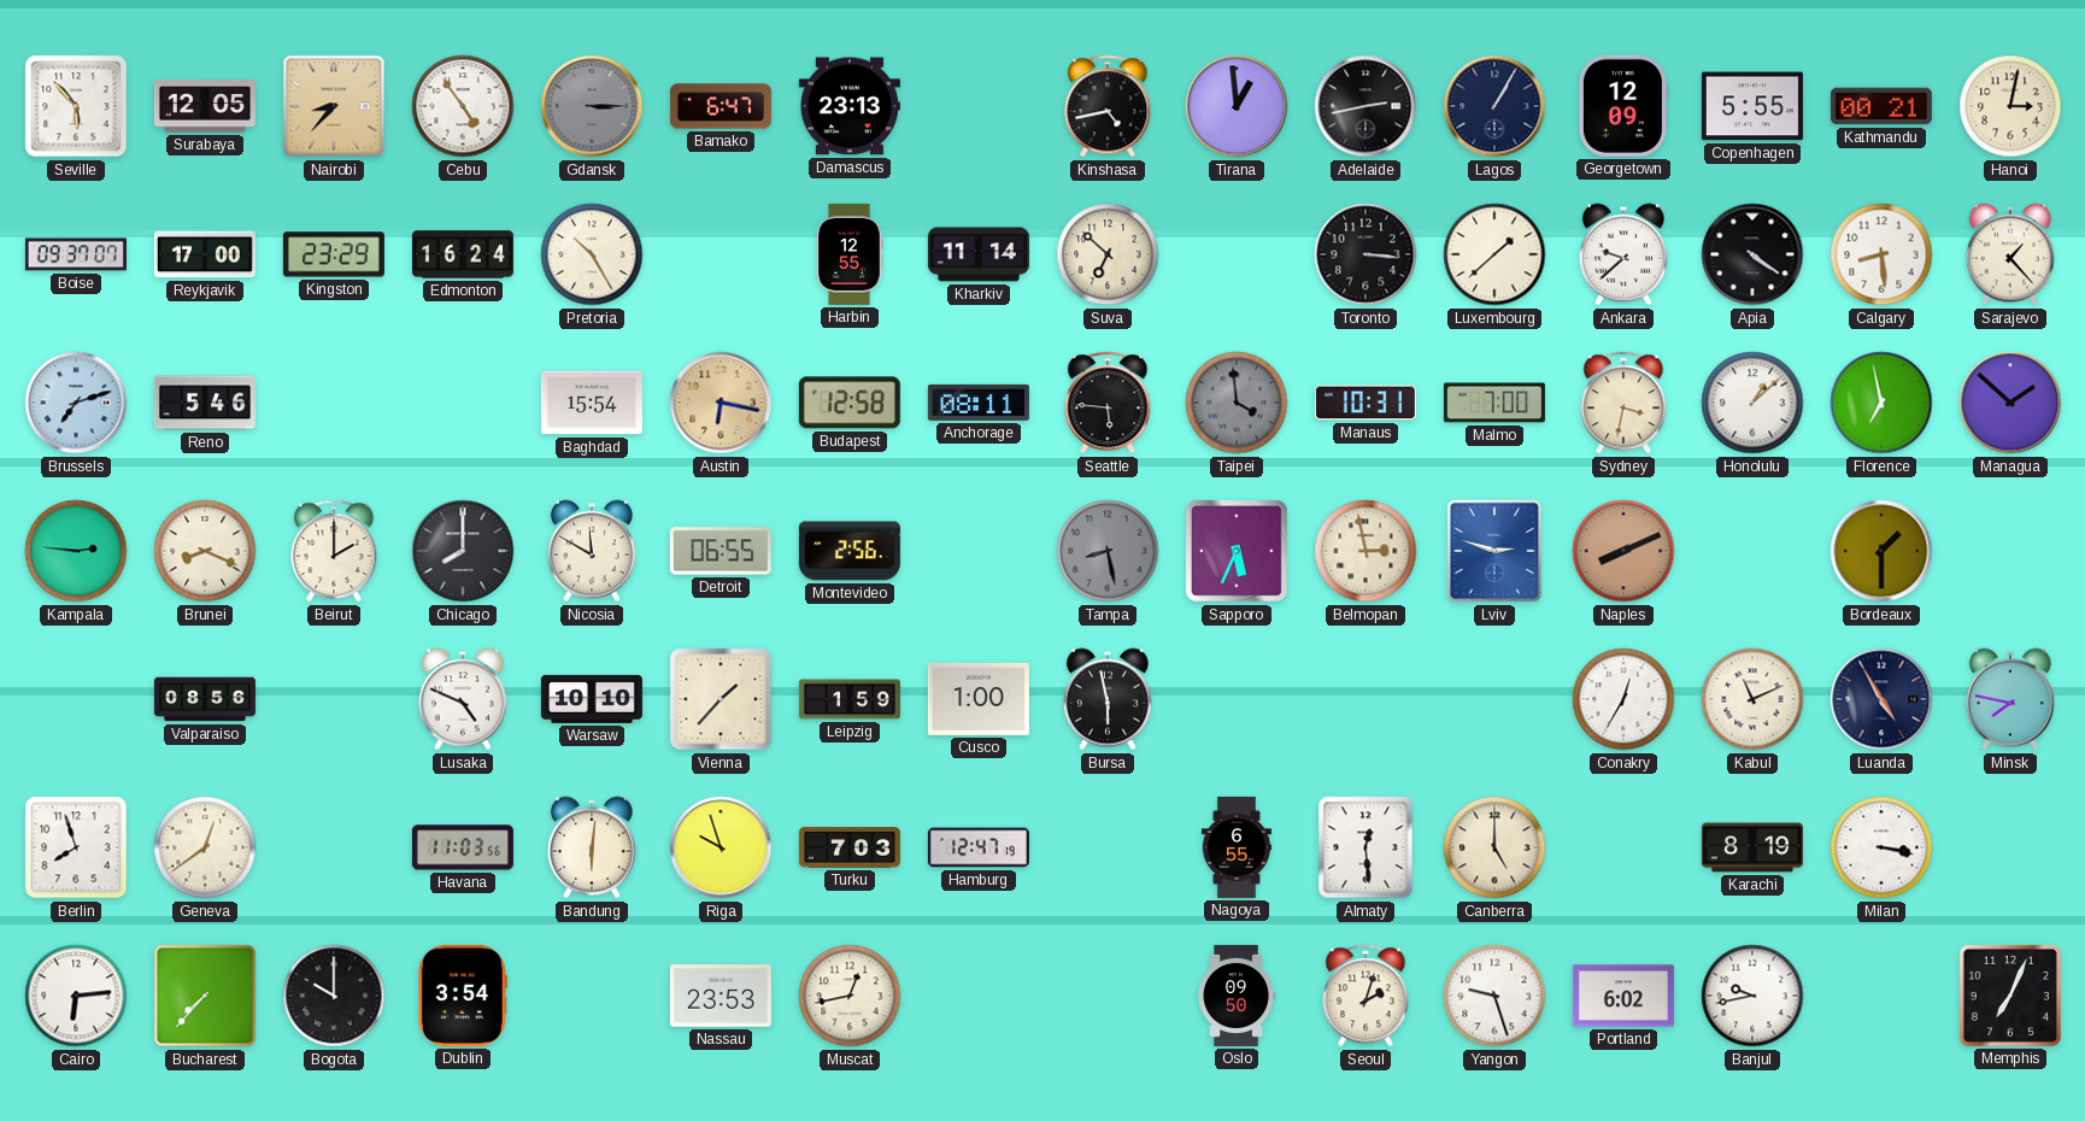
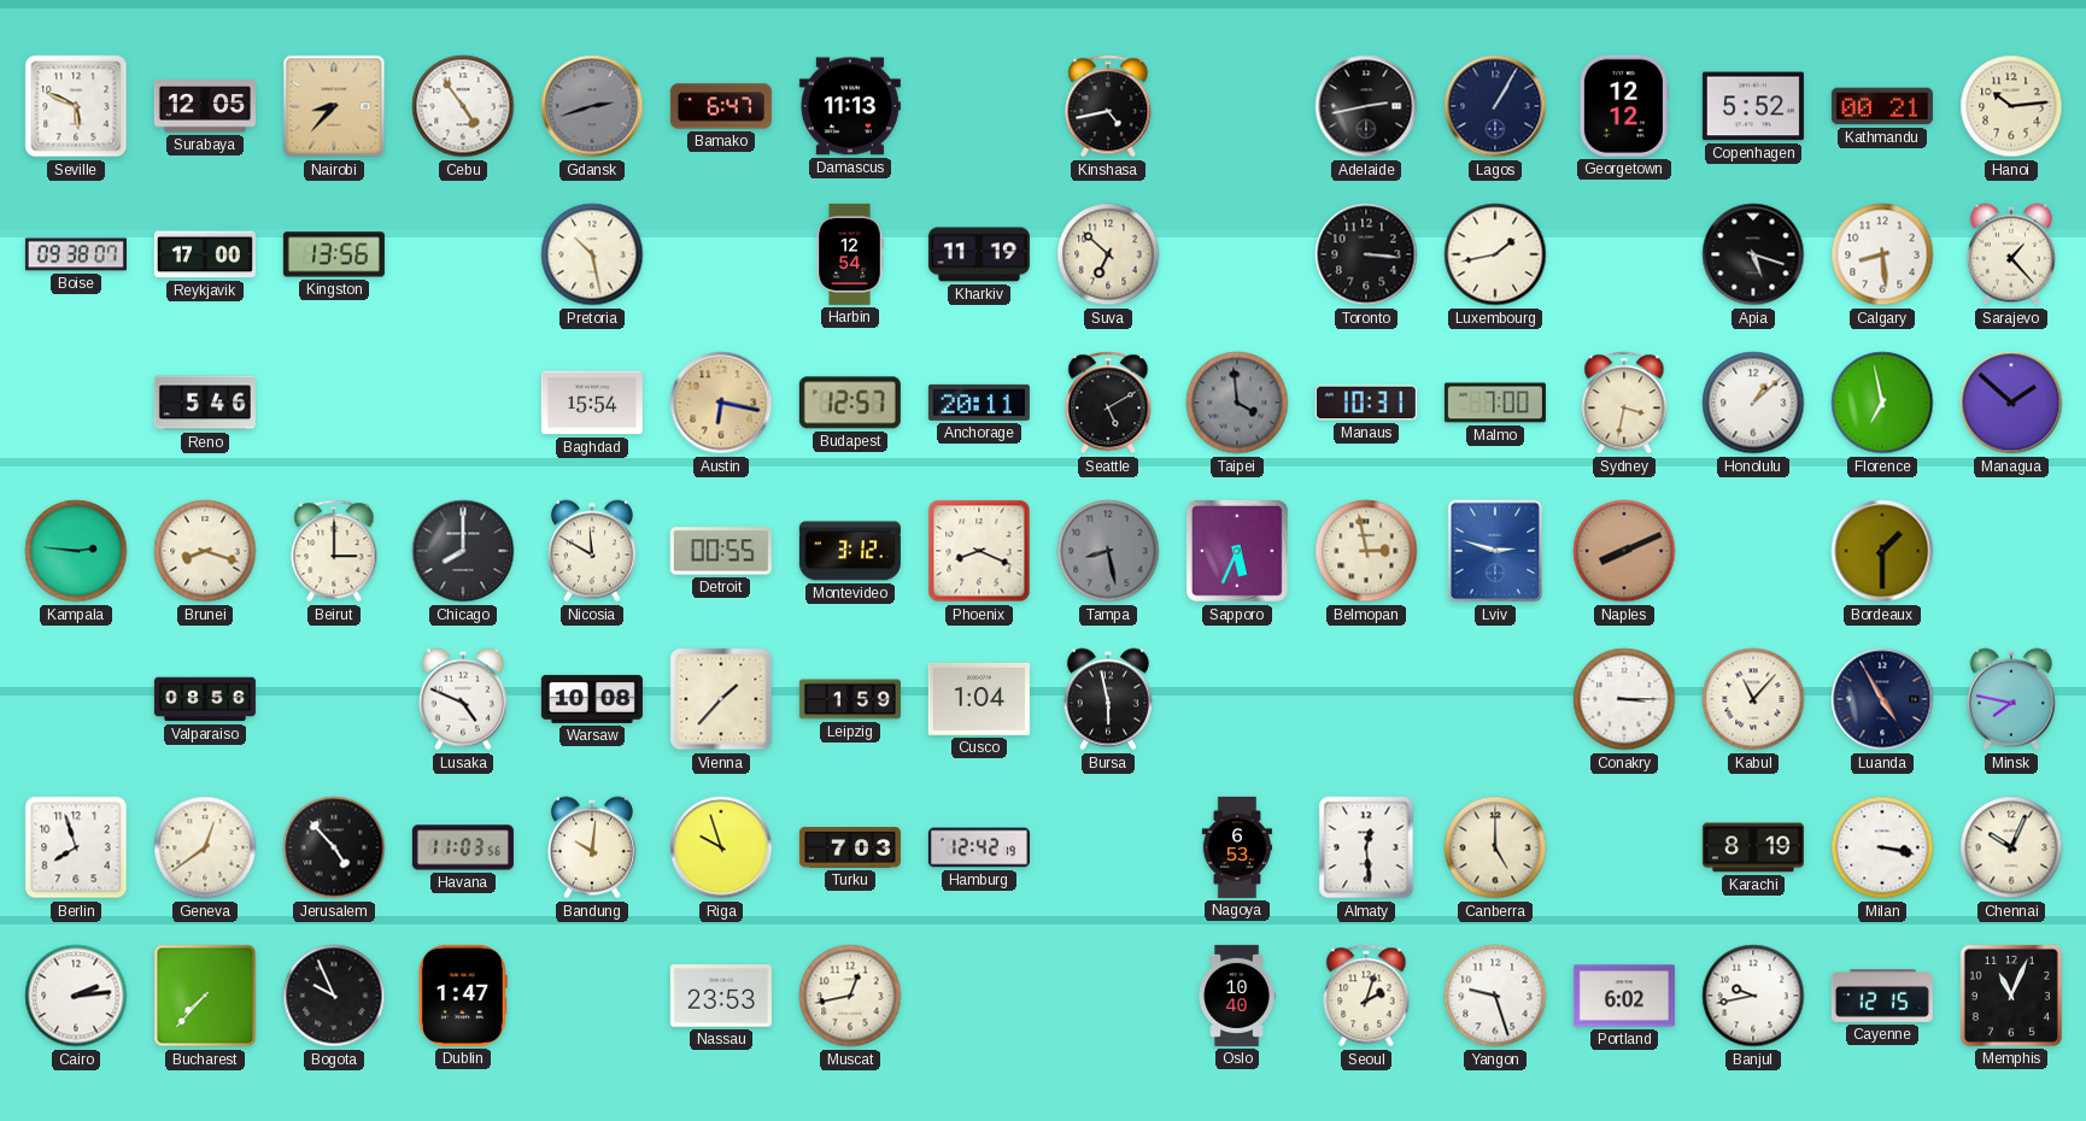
Seville: 5:53 -> 5:49 (76, 106)
Gdansk: 3:15 -> 2:42 (592, 106)
Damascus: 23:13 -> 11:13 (850, 106)
Tirana: 12:59 -> none (1237, 106)
Georgetown: 12:09 -> 12:12 (1624, 106)
Copenhagen: 5:55 -> 5:52 (1753, 106)
Hanoi: 3:02 -> 10:14 (2011, 106)
Boise: 09:37 -> 09:38 (76, 254)
Kingston: 23:29 -> 13:56 (334, 254)
Edmonton: 16:24 -> none (463, 254)
Pretoria: 10:25 -> 10:28 (592, 254)
Harbin: 12:55 -> 12:54 (850, 254)
Kharkiv: 11:14 -> 11:19 (979, 254)
Luxembourg: 1:38 -> 1:43 (1495, 254)
Ankara: 9:38 -> none (1623, 254)
Apia: 4:21 -> 5:18 (1753, 254)
Brussels: 7:12 -> none (76, 403)
Budapest: 12:58 -> 12:57 (850, 403)
Anchorage: 08:11 -> 20:11 (979, 403)
Seattle: 5:46 -> 5:10 (1108, 403)
Brunei: 8:19 -> 8:18 (205, 551)
Beirut: 2:00 -> 3:00 (334, 551)
Detroit: 06:55 -> 00:55 (721, 551)
Montevideo: 2:56 -> 3:12 (850, 551)
Phoenix: none -> 8:19 (979, 551)
Warsaw: 10:10 -> 10:08 (592, 699)
Cusco: 1:00 -> 1:04 (979, 699)
Conakry: 12:35 -> 3:15 (1624, 699)
Kabul: 11:11 -> 11:07 (1753, 699)
Jerusalem: none -> 4:53 (334, 847)
Bandung: 6:01 -> 10:01 (592, 847)
Hamburg: 12:47 -> 12:42 (979, 847)
Nagoya: 6:55 -> 6:53 (1237, 847)
Chennai: none -> 10:04 (2011, 847)
Cairo: 6:14 -> 2:14 (76, 996)
Bogota: 10:00 -> 9:56 (334, 996)
Dublin: 3:54 -> 1:47 (463, 996)
Oslo: 09:50 -> 10:40 (1237, 996)
Cayenne: none -> 12:15 (1882, 997)
Memphis: 7:04 -> 11:04 (2011, 996)
